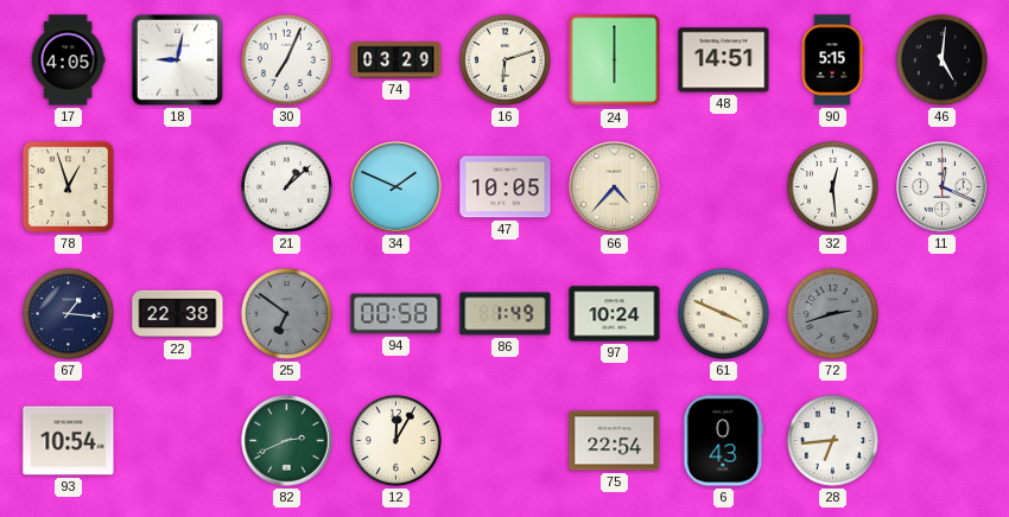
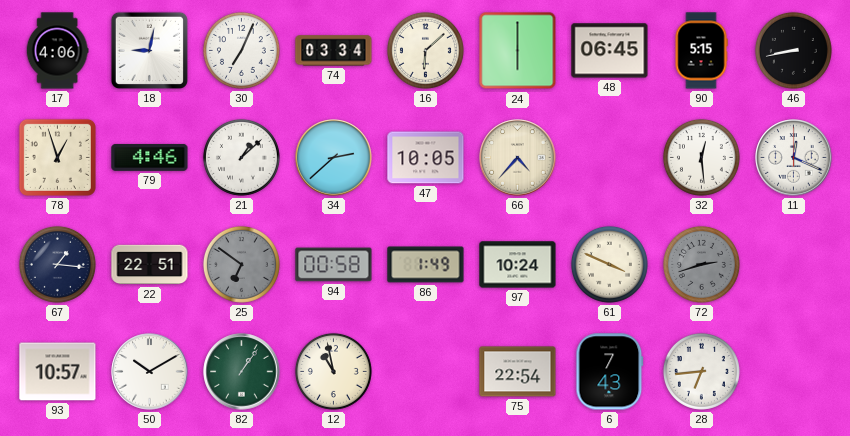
17: 4:05 -> 4:06 (57, 51)
74: 03:29 -> 03:34 (334, 51)
16: 6:12 -> 6:08 (425, 50)
48: 14:51 -> 06:45 (610, 51)
46: 5:01 -> 8:43 (793, 50)
79: none -> 4:46 (150, 157)
34: 1:49 -> 2:38 (334, 158)
22: 22:38 -> 22:51 (150, 265)
93: 10:54 -> 10:57 (58, 372)
50: none -> 10:10 (150, 372)
82: 2:41 -> 1:06 (242, 372)
12: 12:05 -> 10:58 (333, 371)
6: 0:43 -> 7:43 (610, 372)
